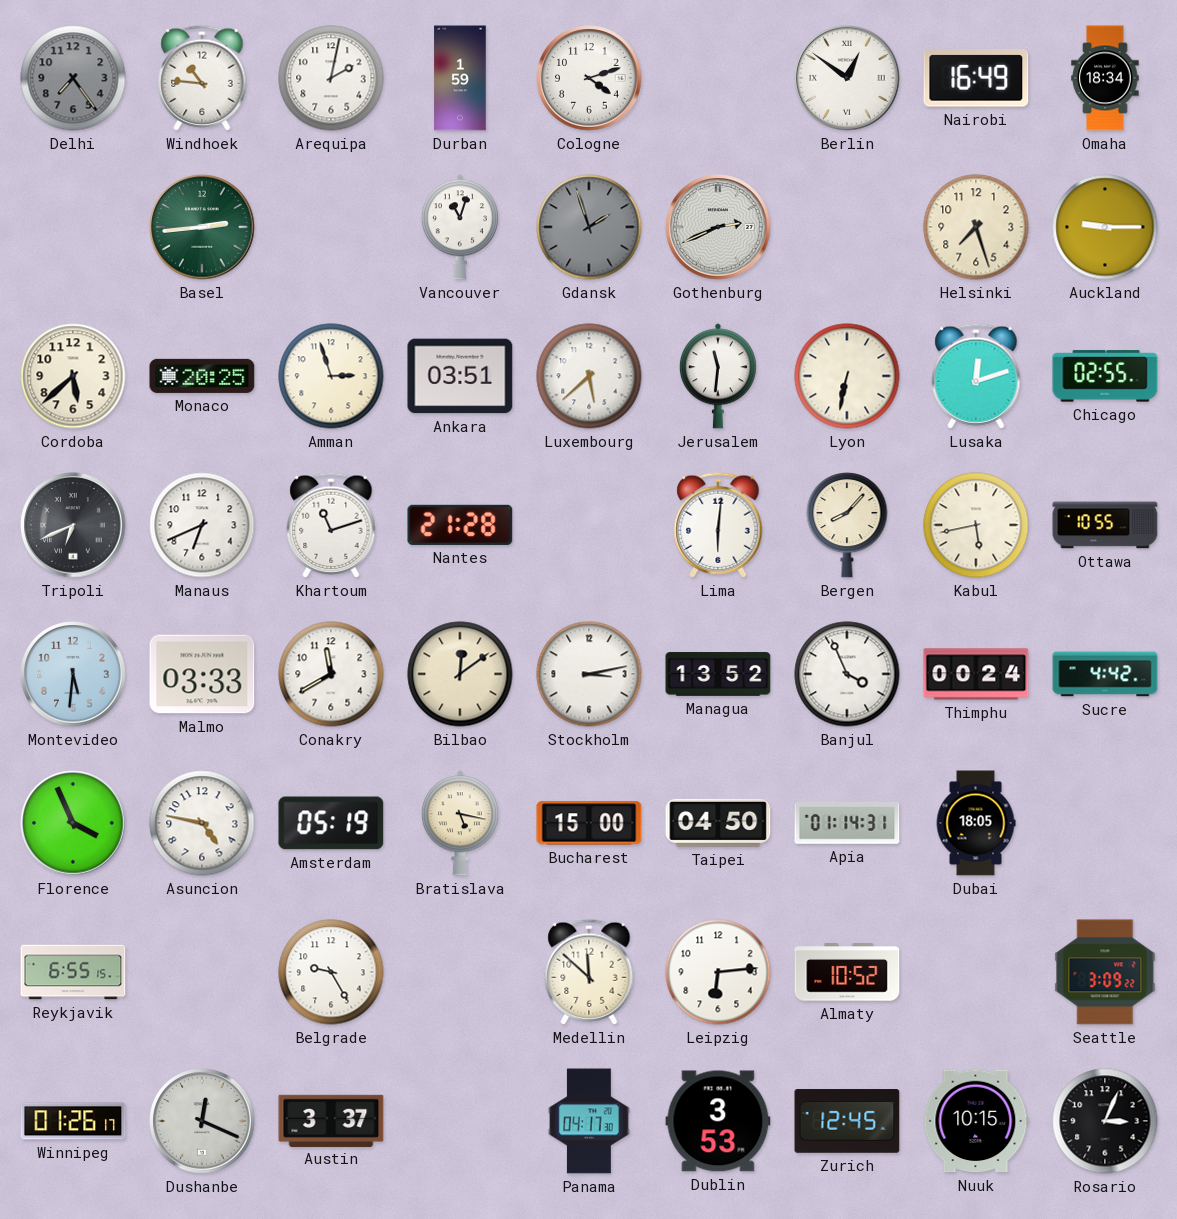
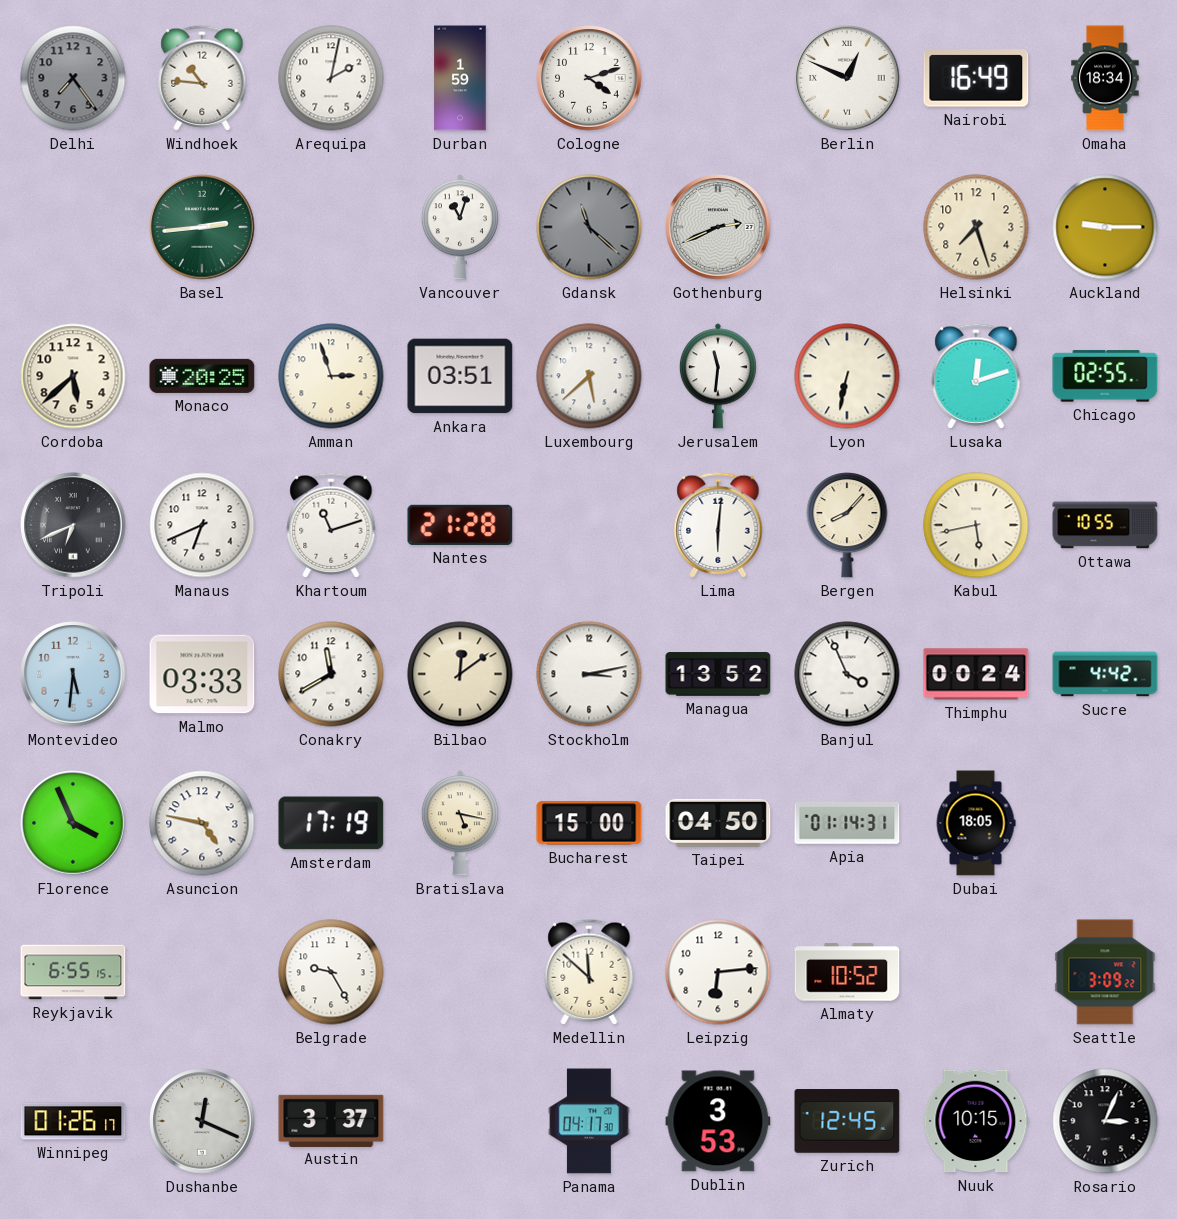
Berlin: 12:51 -> 12:49 (847, 78)
Gdansk: 1:57 -> 11:22 (589, 227)
Amsterdam: 05:19 -> 17:19 (331, 823)
